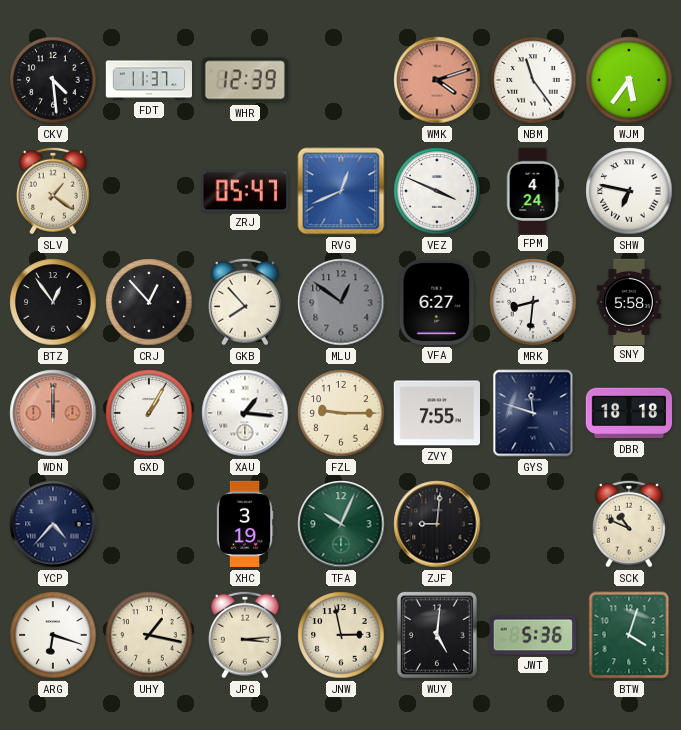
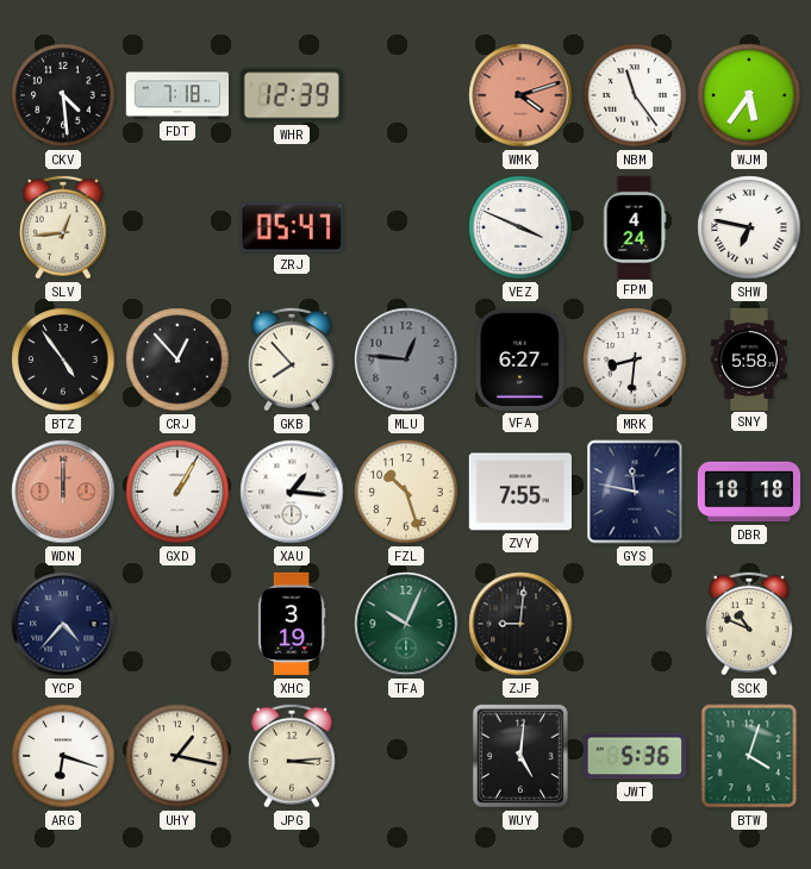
FDT: 11:37 -> 7:18 (176, 95)
SLV: 1:21 -> 12:44 (63, 227)
RVG: 12:41 -> none (341, 191)
BTZ: 12:54 -> 4:54 (63, 360)
MLU: 12:51 -> 12:46 (406, 360)
FZL: 9:15 -> 10:27 (406, 492)
GYS: 11:48 -> 11:47 (635, 492)
JNW: 2:58 -> none (341, 635)
